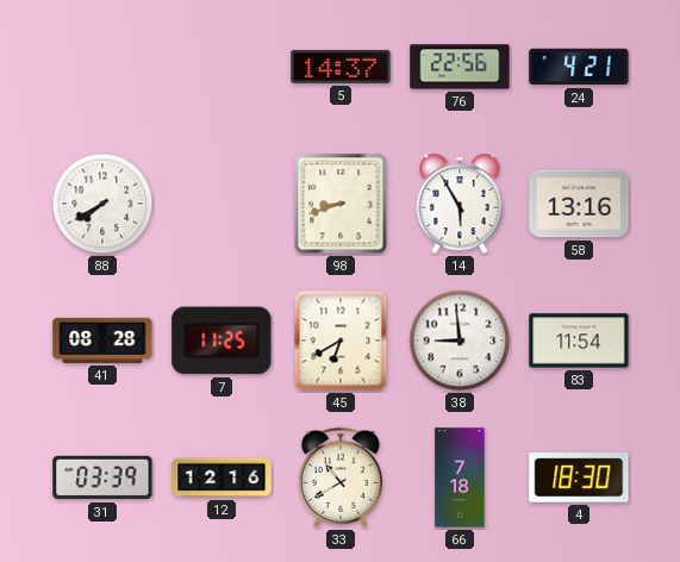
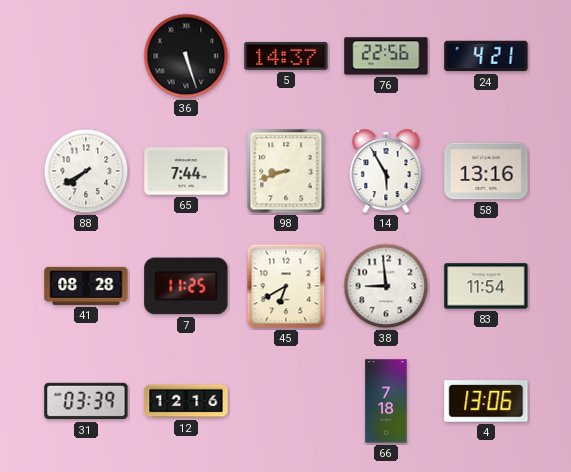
36: none -> 5:27 (186, 56)
65: none -> 7:44 (186, 171)
33: 10:40 -> none (341, 477)
4: 18:30 -> 13:06 (486, 401)
